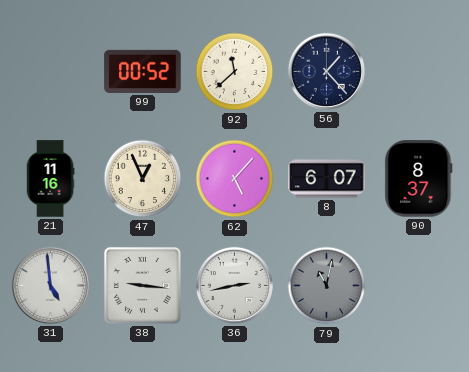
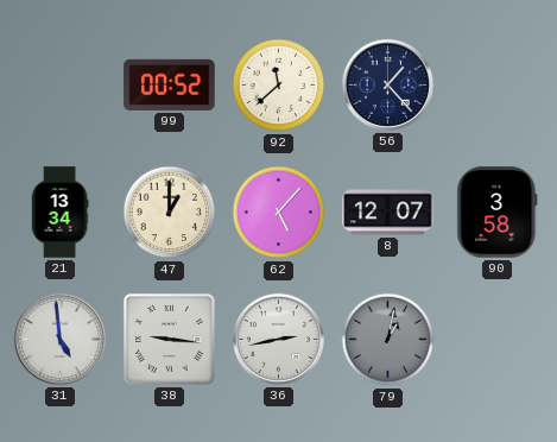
21: 11:16 -> 13:34 (59, 213)
47: 12:56 -> 1:00 (170, 213)
8: 6:07 -> 12:07 (388, 213)
90: 8:37 -> 3:58 (498, 213)
79: 11:02 -> 1:02 (388, 340)
